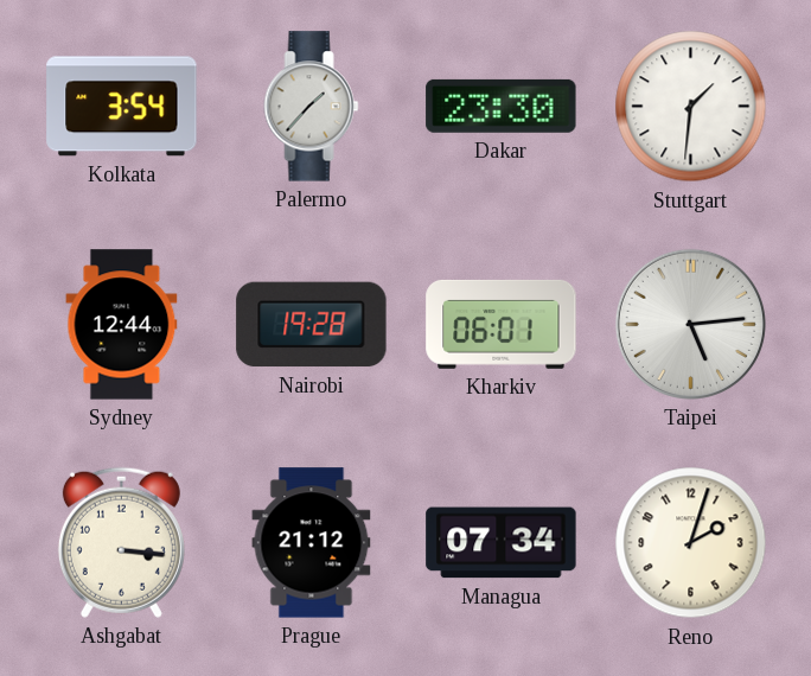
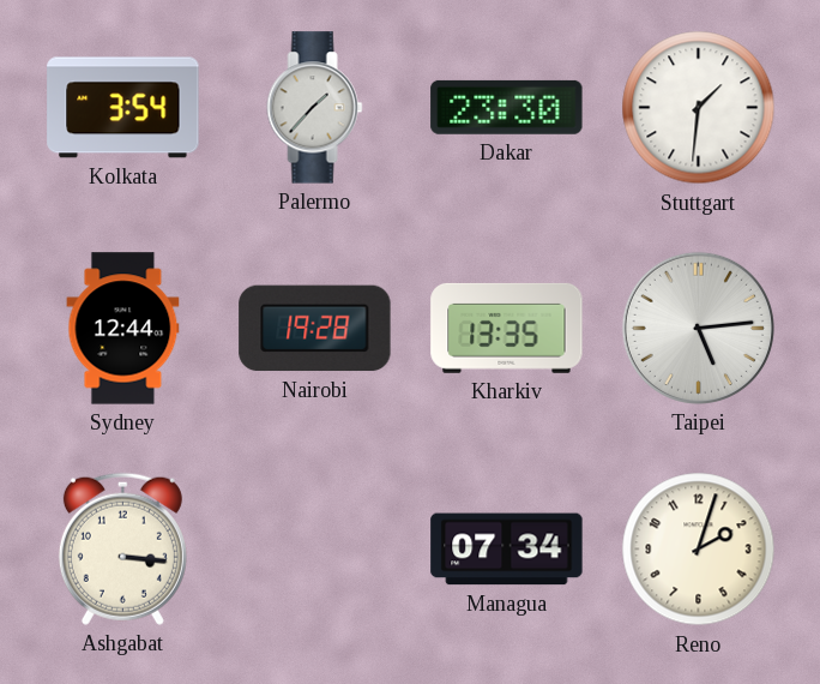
Kharkiv: 06:01 -> 13:35 (507, 328)
Prague: 21:12 -> none (312, 543)
